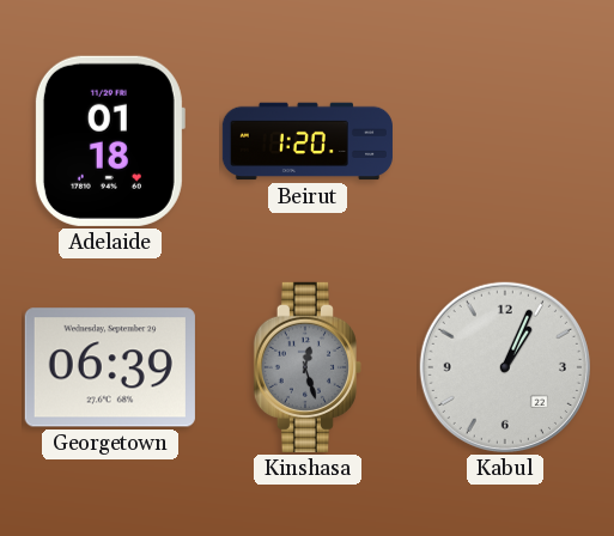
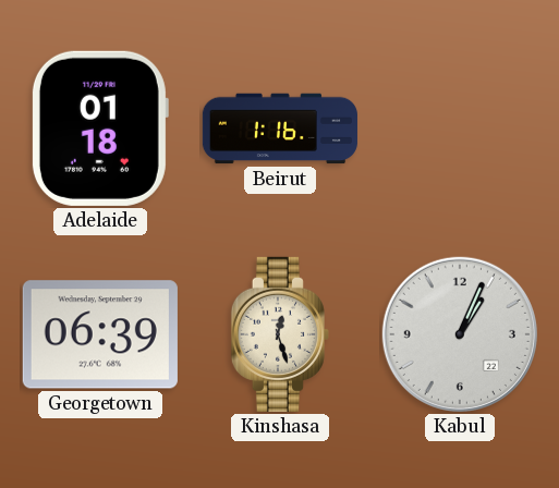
Beirut: 1:20 -> 1:16 (280, 129)
Kinshasa dial: grey -> cream (280, 334)
